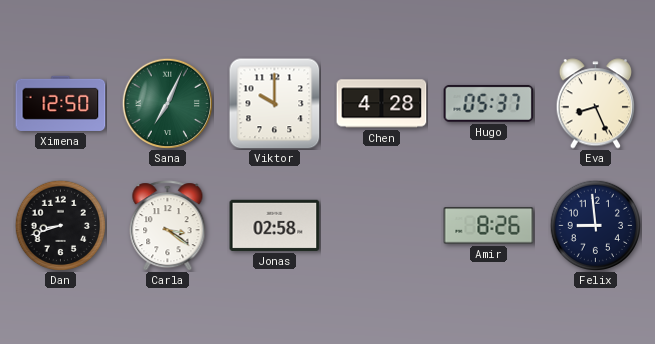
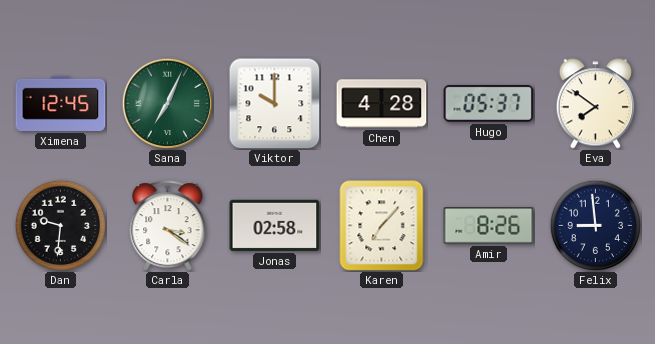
Ximena: 12:50 -> 12:45 (61, 103)
Eva: 8:26 -> 7:51 (595, 104)
Dan: 8:42 -> 9:31 (60, 225)
Karen: none -> 7:07 (382, 226)
